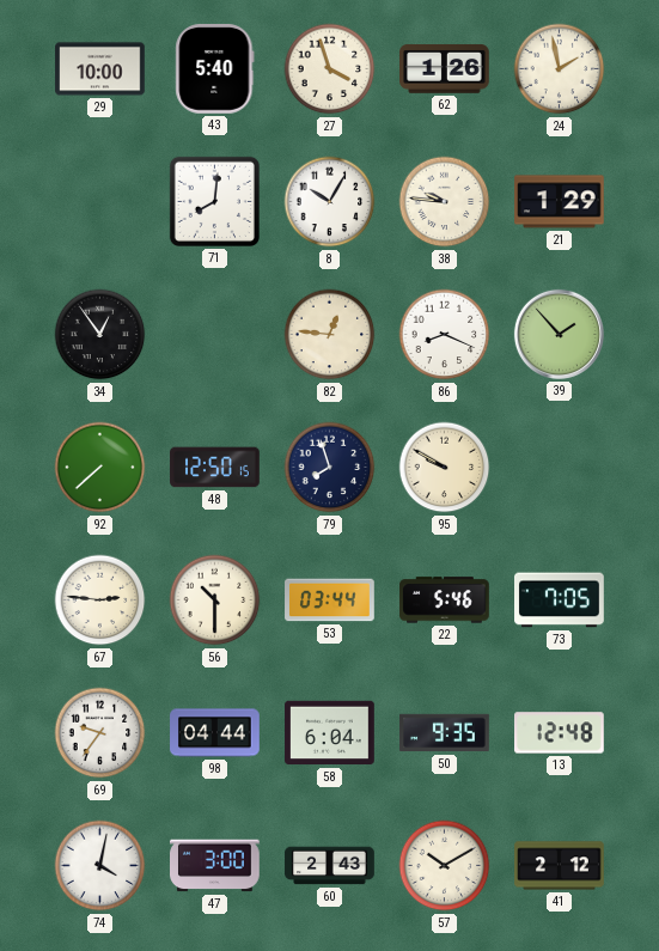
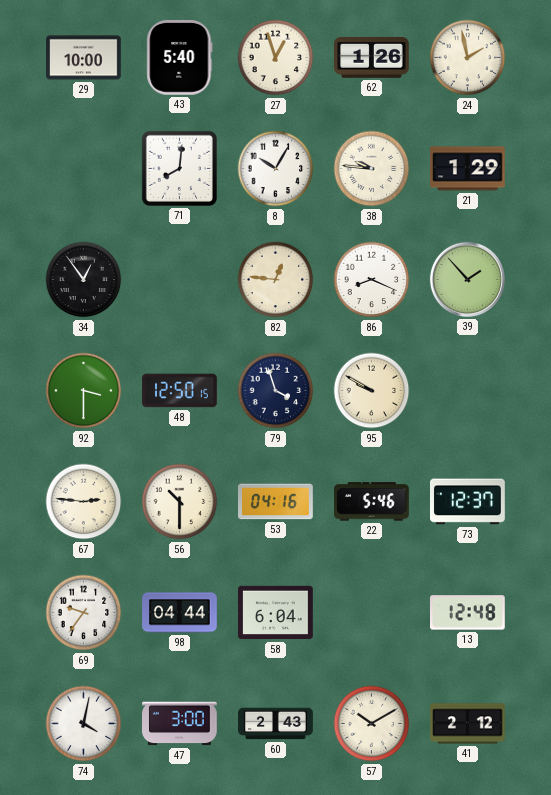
27: 3:57 -> 12:57 (276, 58)
92: 7:38 -> 3:30 (84, 391)
79: 7:57 -> 3:57 (276, 391)
53: 03:44 -> 04:16 (276, 502)
73: 7:05 -> 12:37 (468, 502)
50: 9:35 -> none (445, 733)
